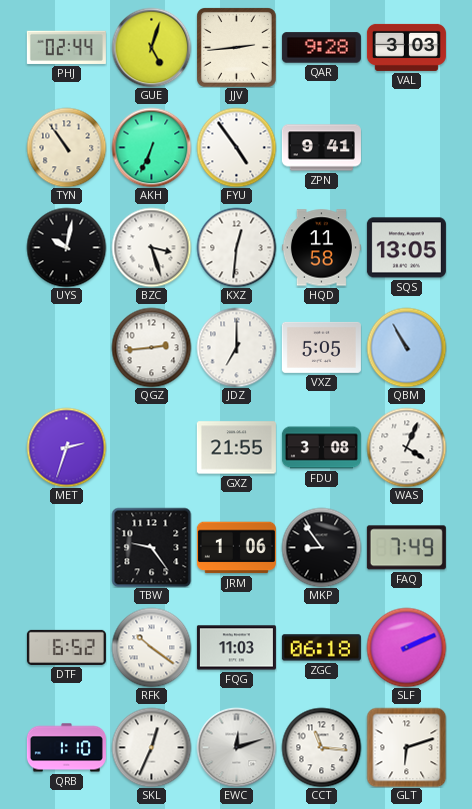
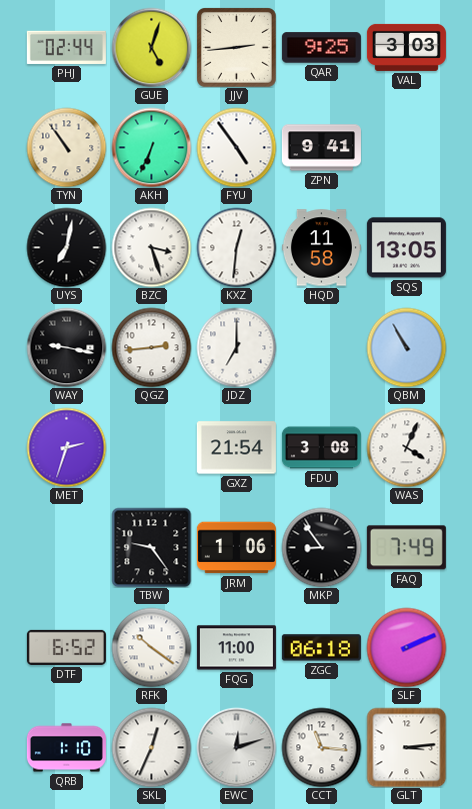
QAR: 9:28 -> 9:25 (321, 48)
UYS: 10:02 -> 7:02 (66, 247)
WAY: none -> 9:17 (66, 347)
VXZ: 5:05 -> none (321, 347)
GXZ: 21:55 -> 21:54 (236, 448)
FQG: 11:03 -> 11:00 (236, 648)
GLT: 6:12 -> 3:14 (406, 747)
